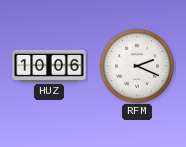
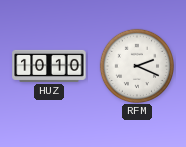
HUZ: 10:06 -> 10:10 (49, 66)
